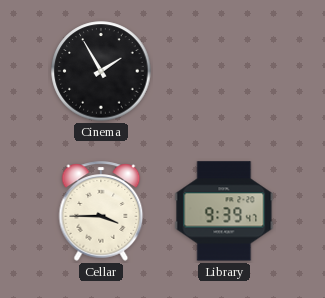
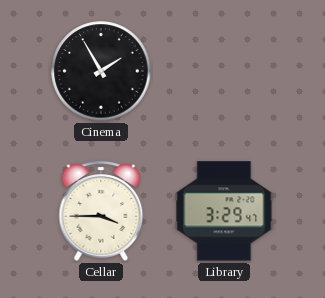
Library: 9:39 -> 3:29 (224, 211)
